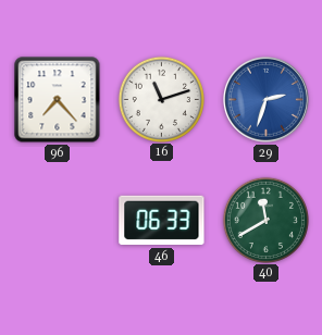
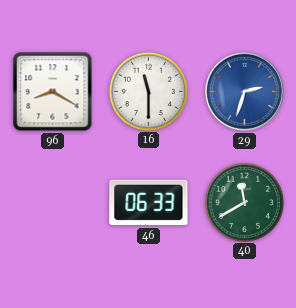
96: 7:23 -> 8:20 (53, 92)
16: 11:12 -> 11:30 (148, 91)
